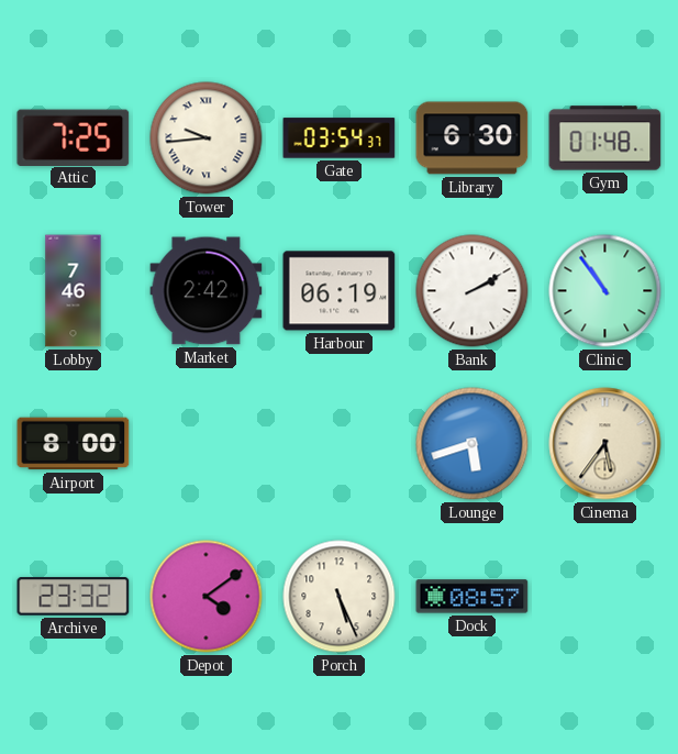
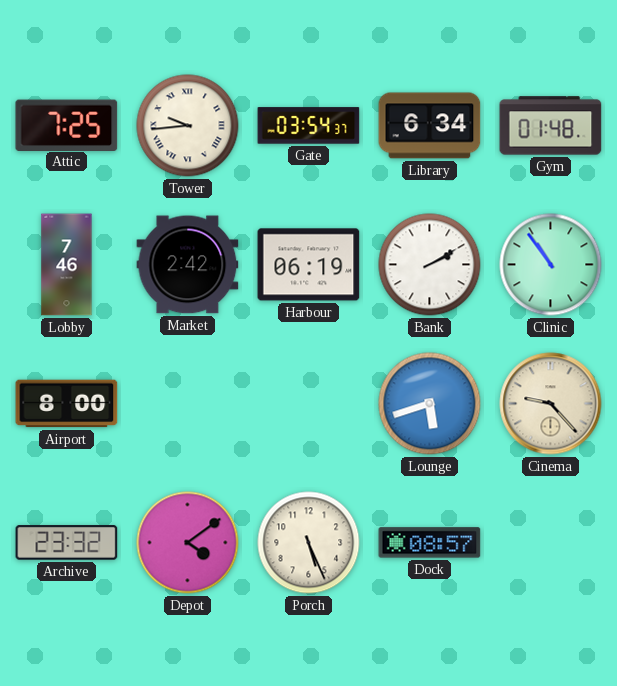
Library: 6:30 -> 6:34 (430, 126)
Cinema: 5:36 -> 9:23 (551, 404)
